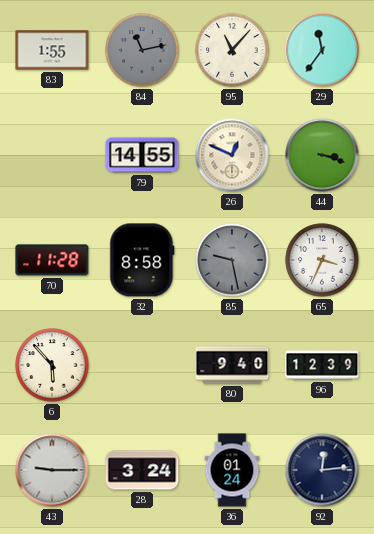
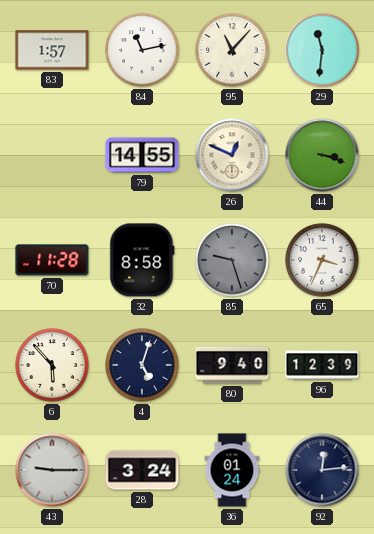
83: 1:55 -> 1:57 (52, 50)
84 dial: grey -> white (142, 50)
29: 11:36 -> 11:31 (322, 50)
85: 9:28 -> 9:27 (232, 260)
4: none -> 5:03 (142, 365)
